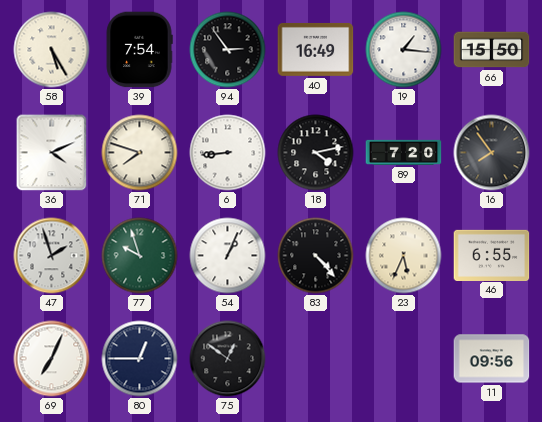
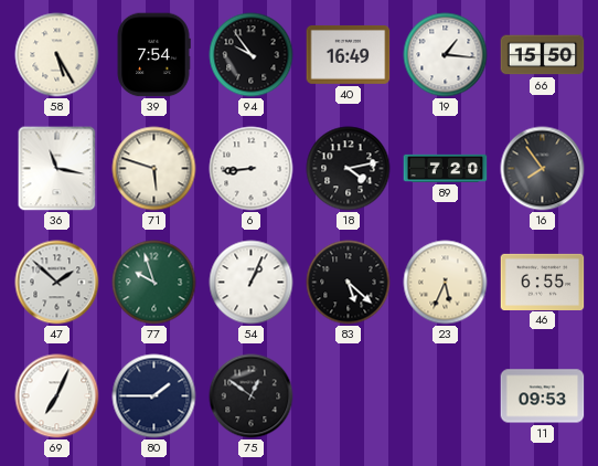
94: 2:54 -> 9:54 (252, 55)
36: 4:11 -> 11:17 (57, 169)
71: 7:48 -> 5:48 (154, 169)
47: 1:57 -> 1:52 (57, 283)
83: 4:23 -> 5:22 (349, 283)
80: 12:45 -> 1:45 (154, 396)
11: 09:56 -> 09:53 (543, 396)
